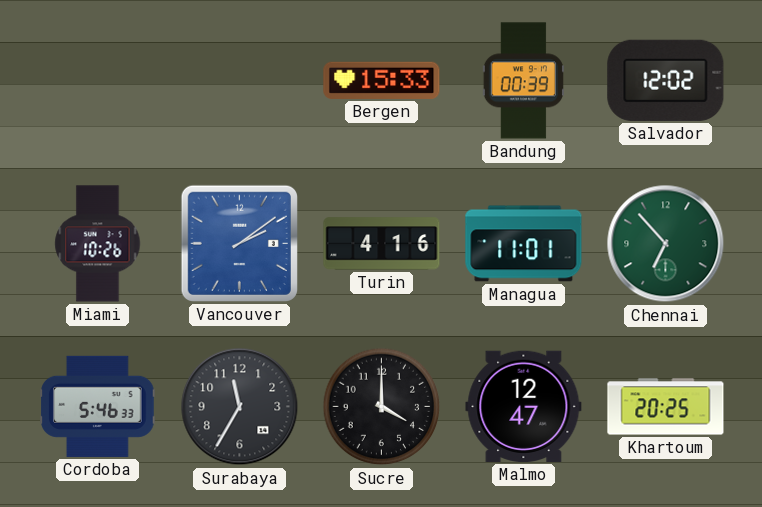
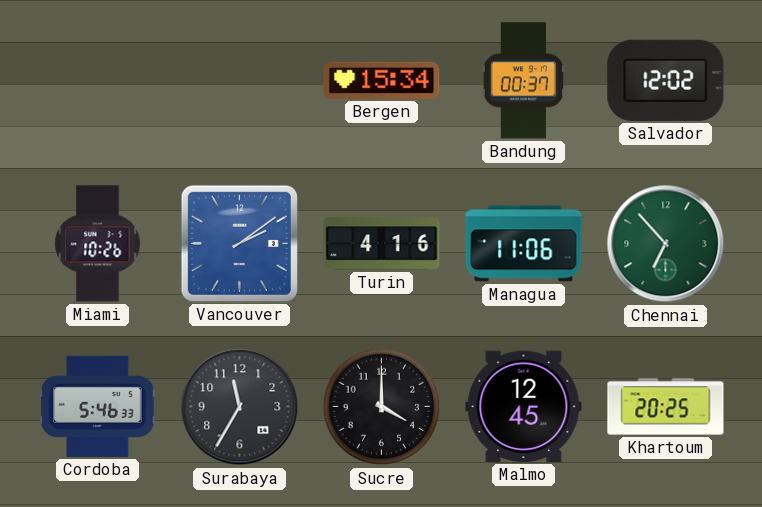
Bergen: 15:33 -> 15:34 (382, 80)
Bandung: 00:39 -> 00:37 (523, 81)
Managua: 11:01 -> 11:06 (524, 244)
Malmo: 12:47 -> 12:45 (524, 406)
